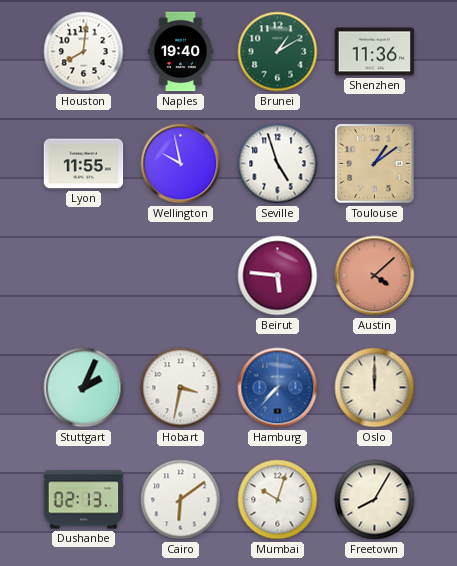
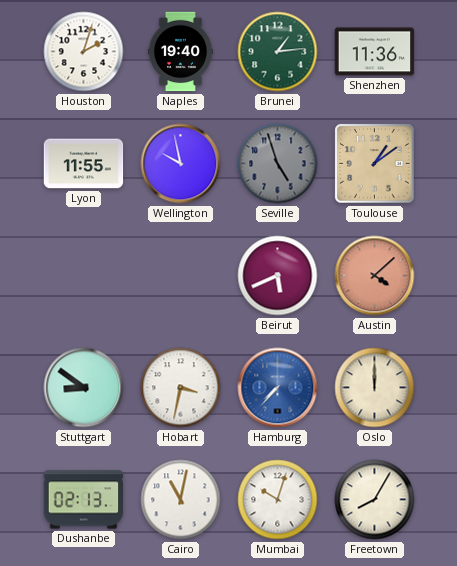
Houston: 8:01 -> 2:03 (84, 52)
Brunei: 1:10 -> 1:14 (278, 52)
Seville dial: white -> grey (278, 164)
Beirut: 5:46 -> 5:41 (278, 276)
Stuttgart: 2:04 -> 8:51 (84, 388)
Cairo: 6:09 -> 11:02 (181, 500)
